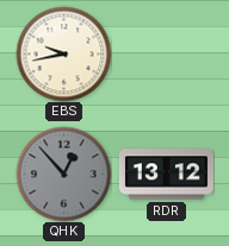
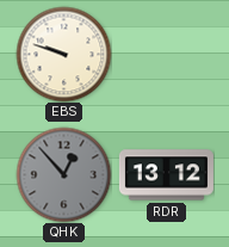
EBS: 9:43 -> 9:48 (63, 54)
